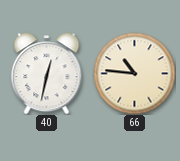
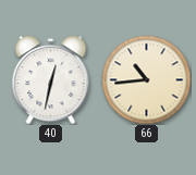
66: 10:46 -> 10:44 (146, 79)
